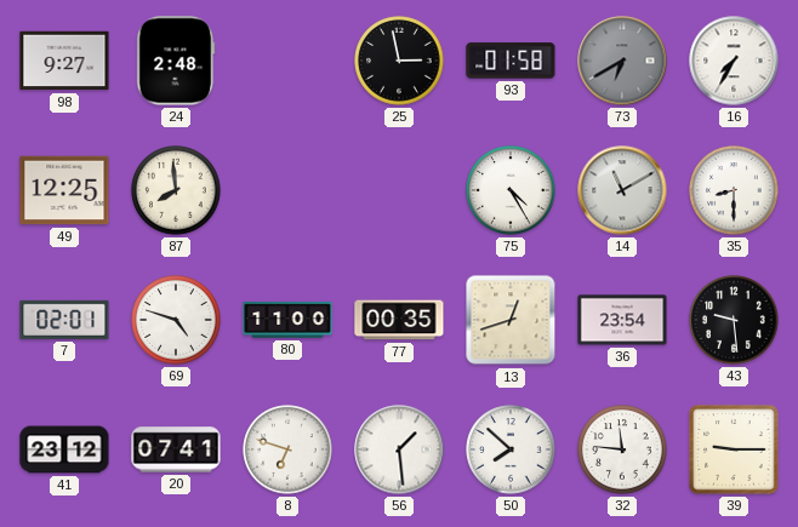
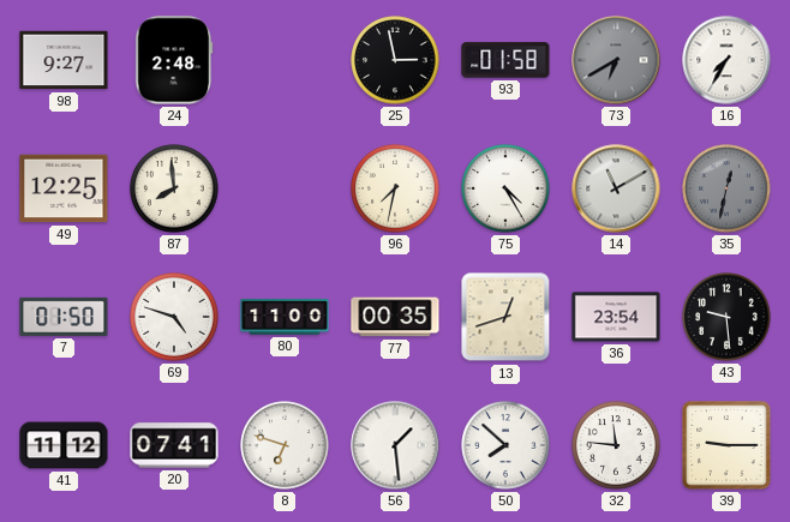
96: none -> 7:32 (395, 188)
35: 8:30 -> 12:32 (726, 188)
35 dial: white -> grey (726, 188)
7: 02:01 -> 01:50 (64, 317)
41: 23:12 -> 11:12 (64, 445)
